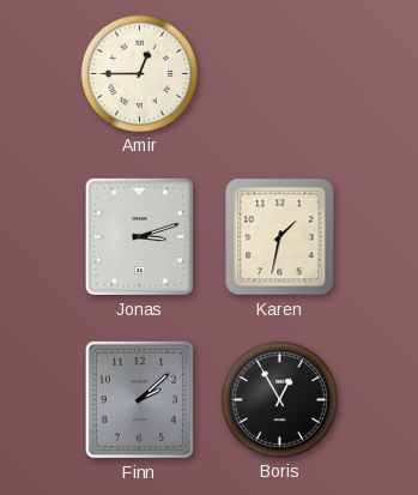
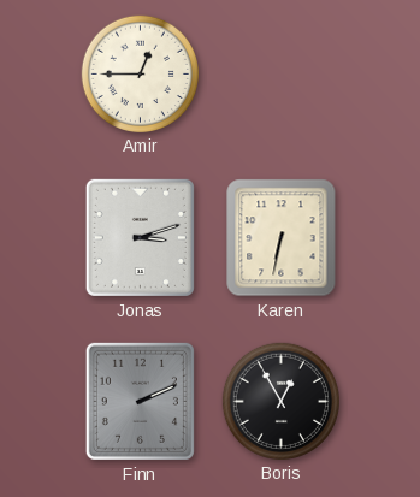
Karen: 1:32 -> 6:32 (282, 238)
Finn: 2:08 -> 2:11 (140, 401)
